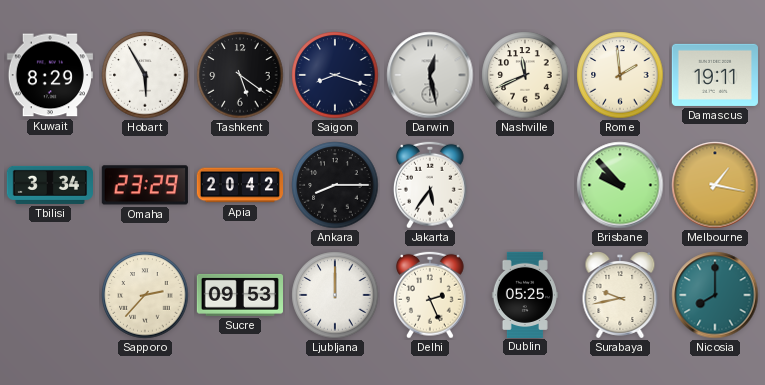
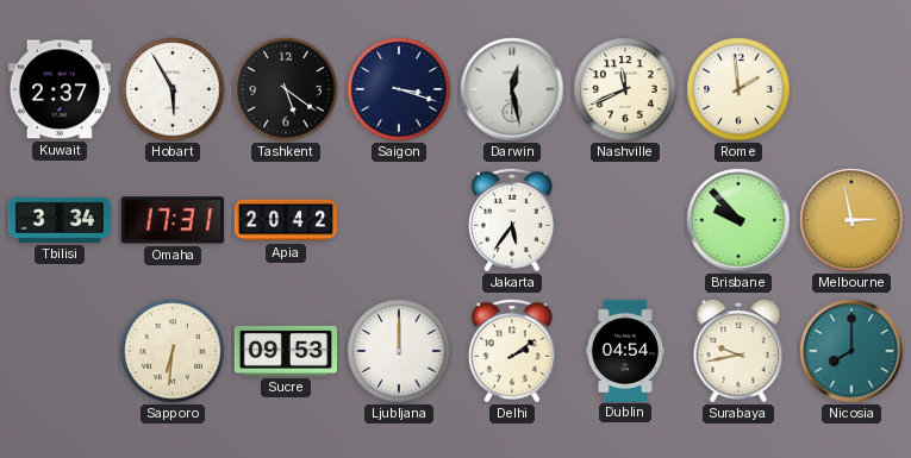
Kuwait: 8:29 -> 2:37 (60, 89)
Saigon: 8:18 -> 3:18 (399, 89)
Damascus: 19:11 -> none (715, 75)
Omaha: 23:29 -> 17:31 (173, 220)
Ankara: 8:15 -> none (335, 185)
Melbourne: 1:17 -> 2:58 (851, 220)
Sapporo: 2:37 -> 6:31 (173, 351)
Delhi: 2:26 -> 2:09 (512, 351)
Dublin: 05:25 -> 04:54 (625, 350)
